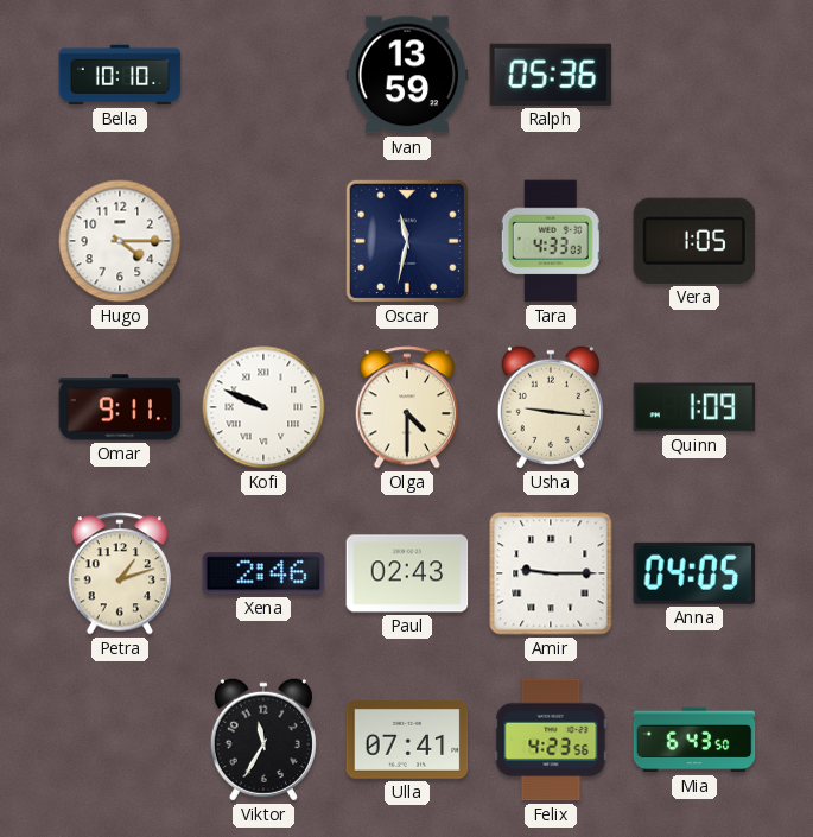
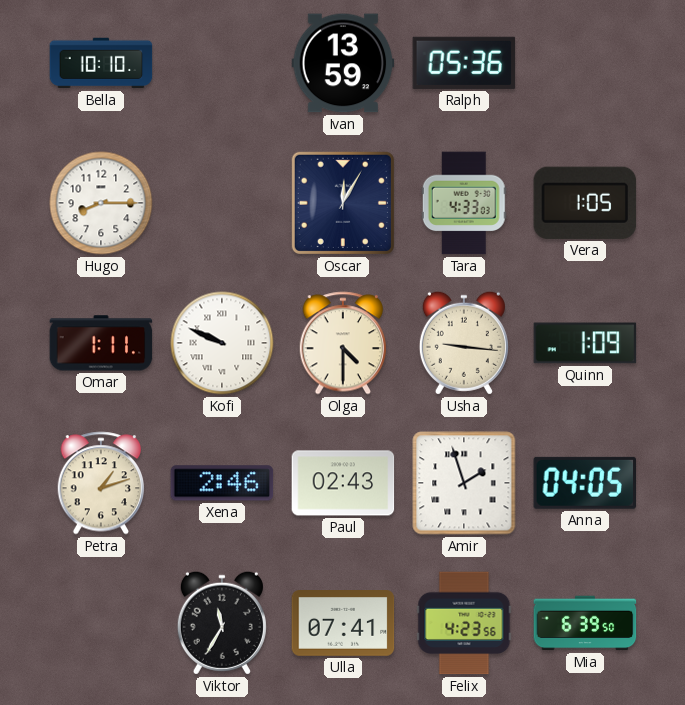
Hugo: 4:15 -> 8:15 (101, 203)
Oscar: 11:32 -> 12:05 (343, 203)
Omar: 9:11 -> 1:11 (101, 343)
Amir: 9:15 -> 1:57 (464, 483)
Mia: 6:43 -> 6:39 (585, 623)
